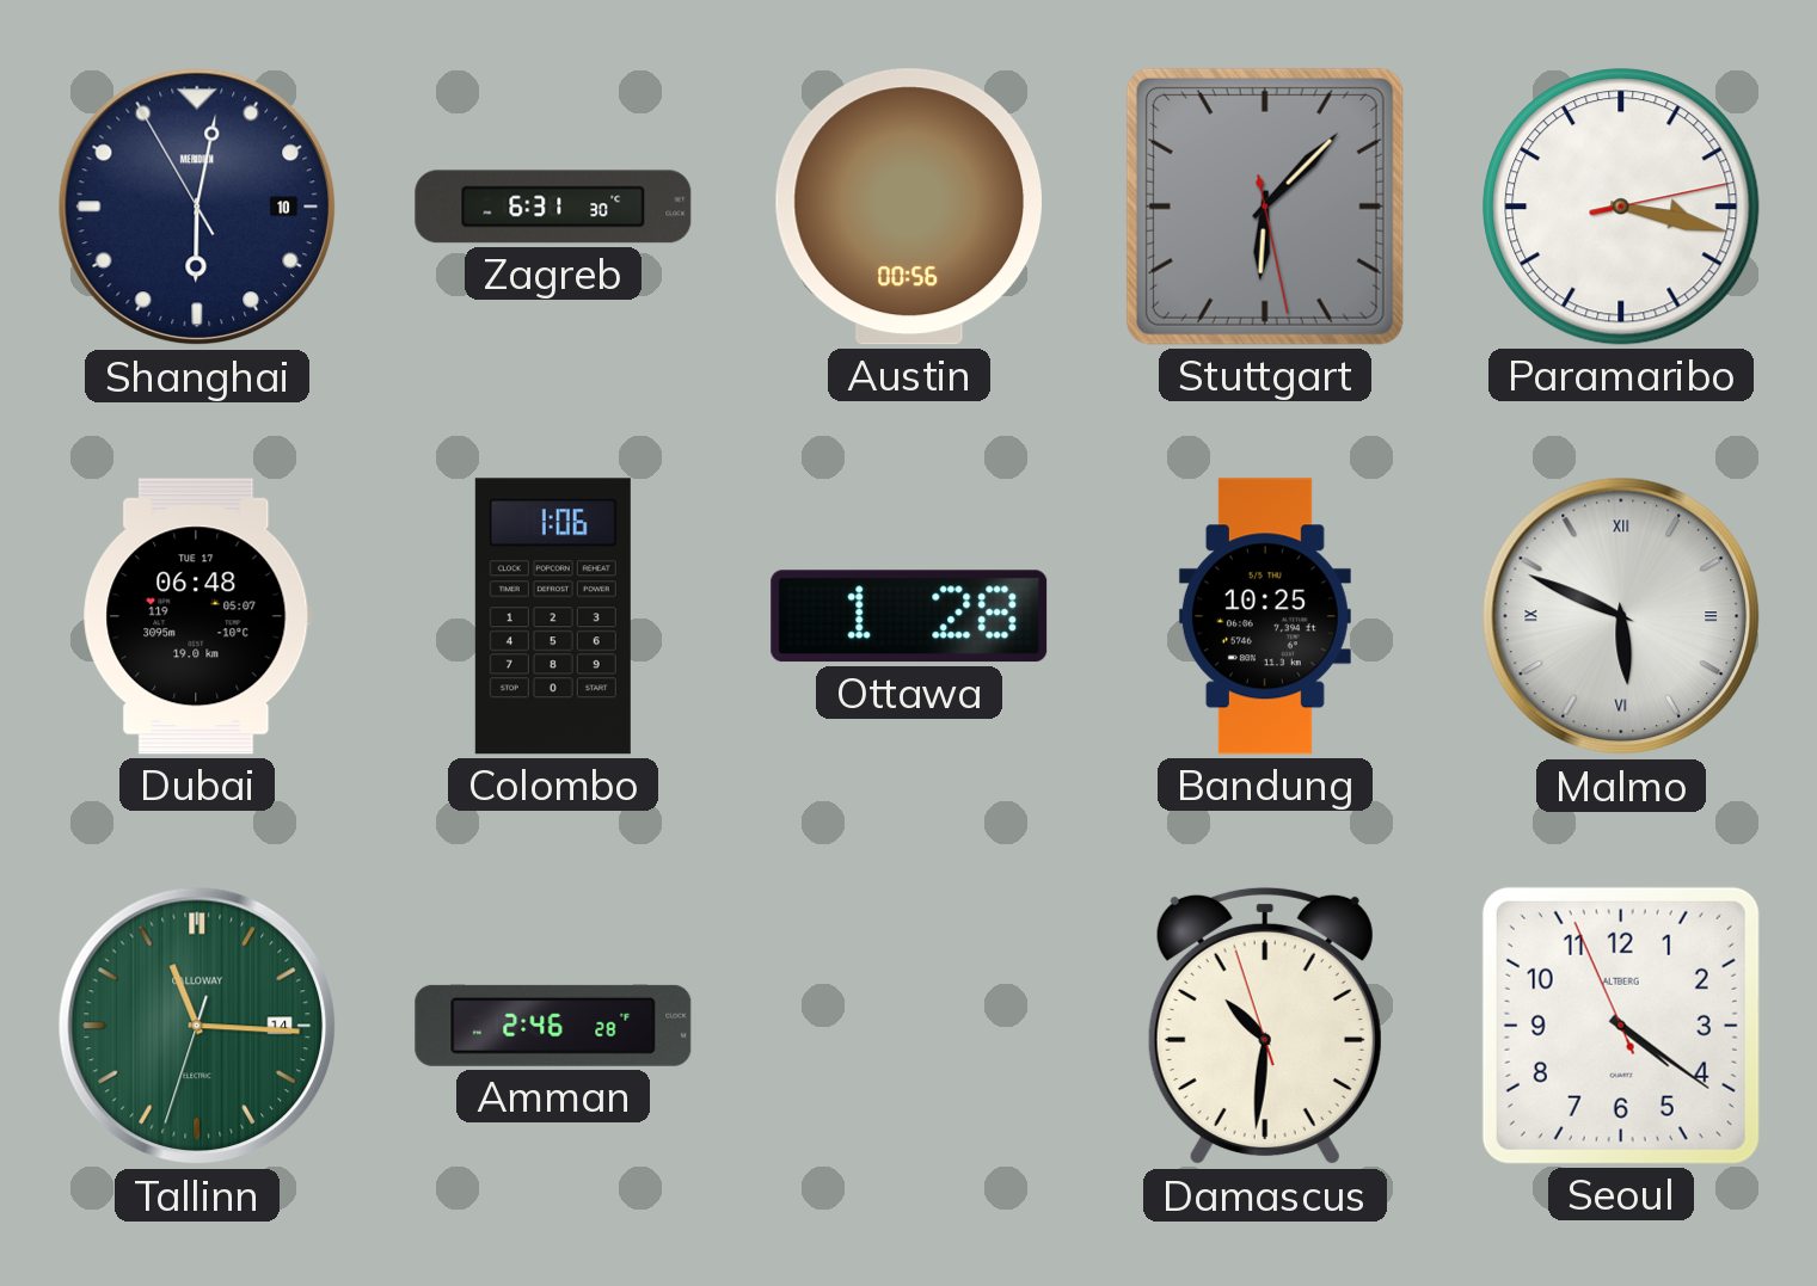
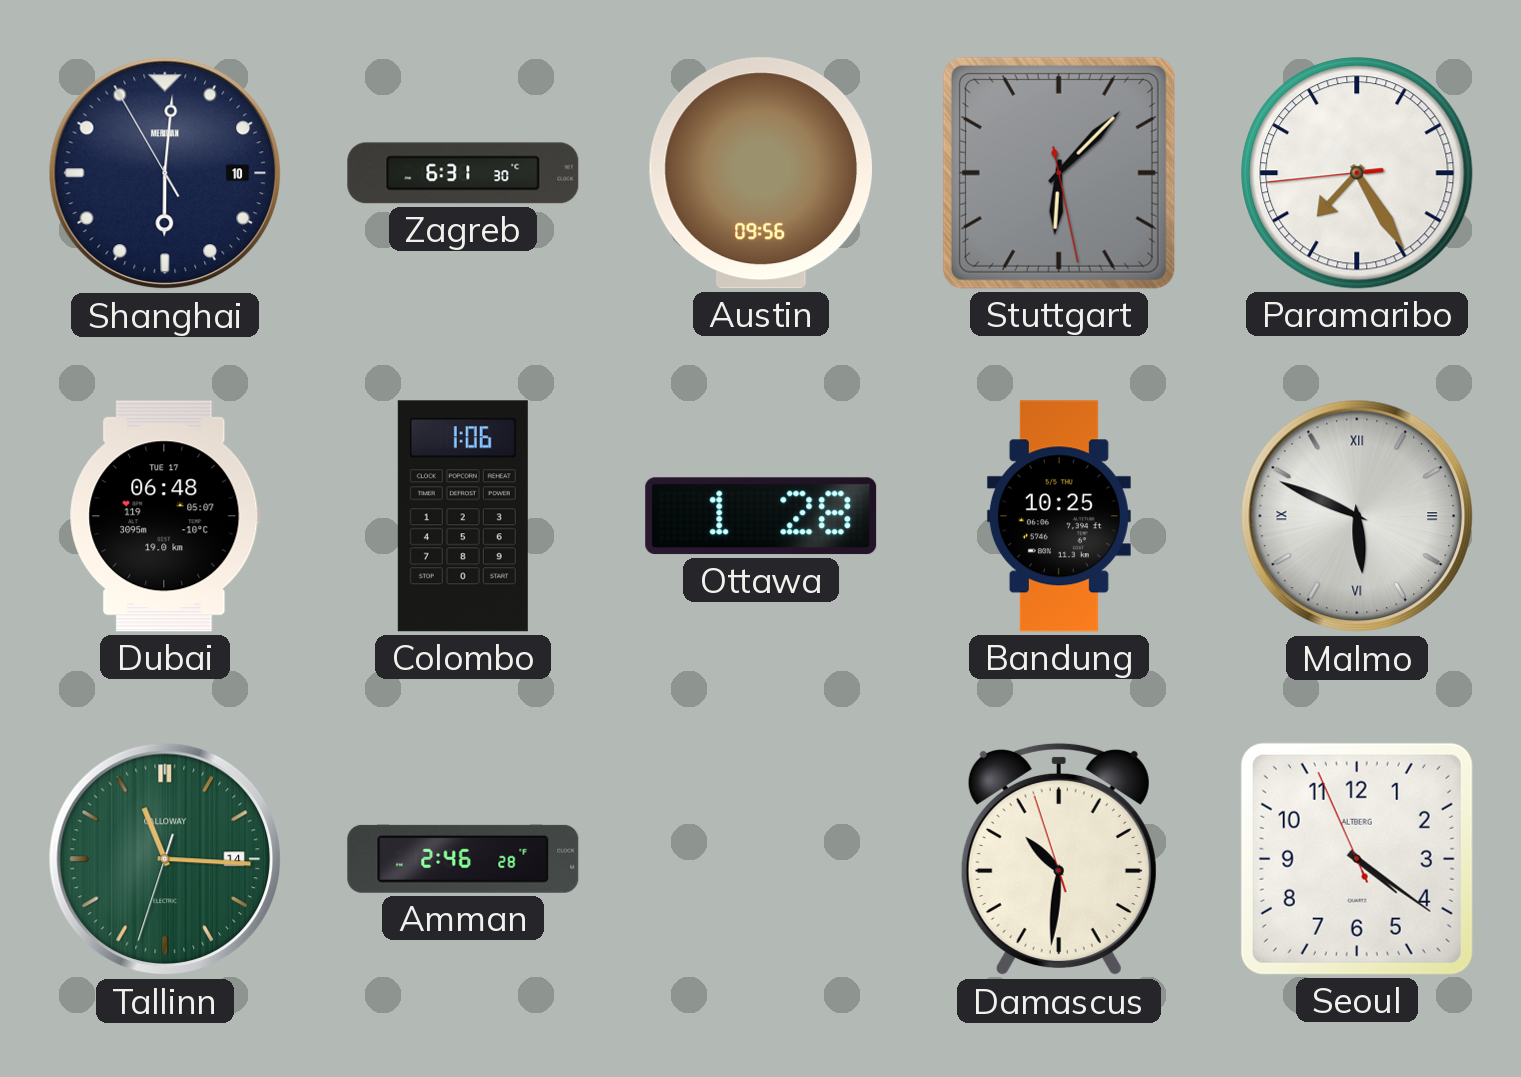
Shanghai: 6:01 -> 6:00 (165, 173)
Austin: 00:56 -> 09:56 (761, 173)
Paramaribo: 3:17 -> 7:24 (1357, 173)
